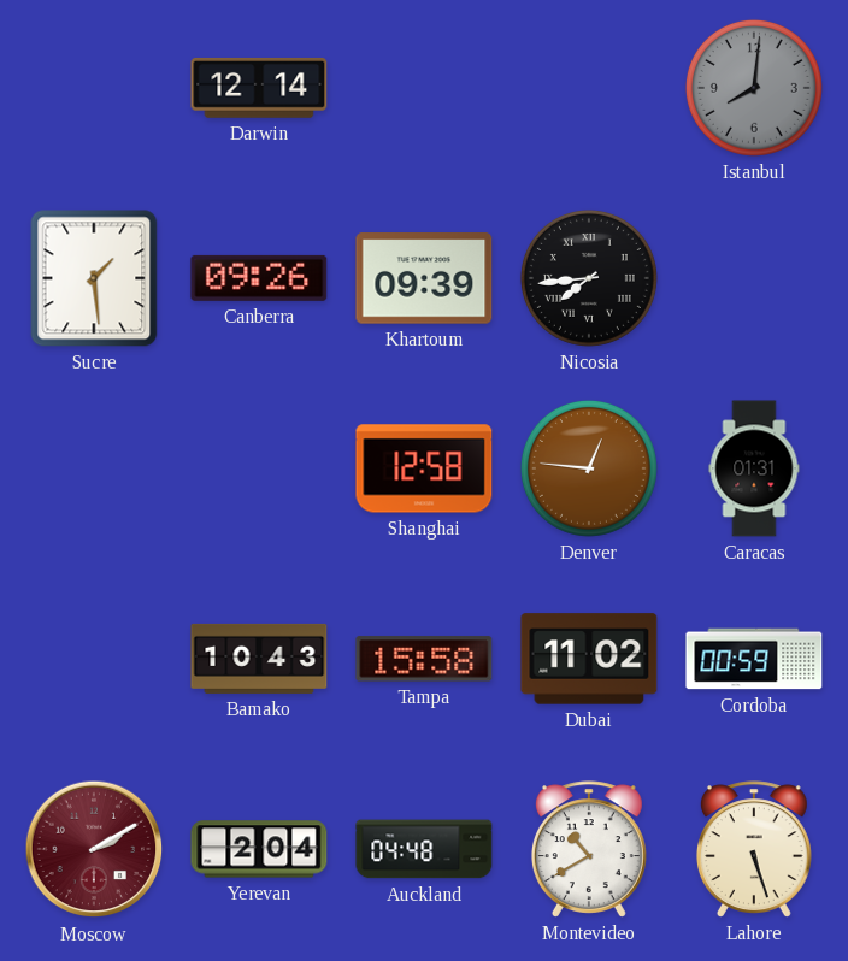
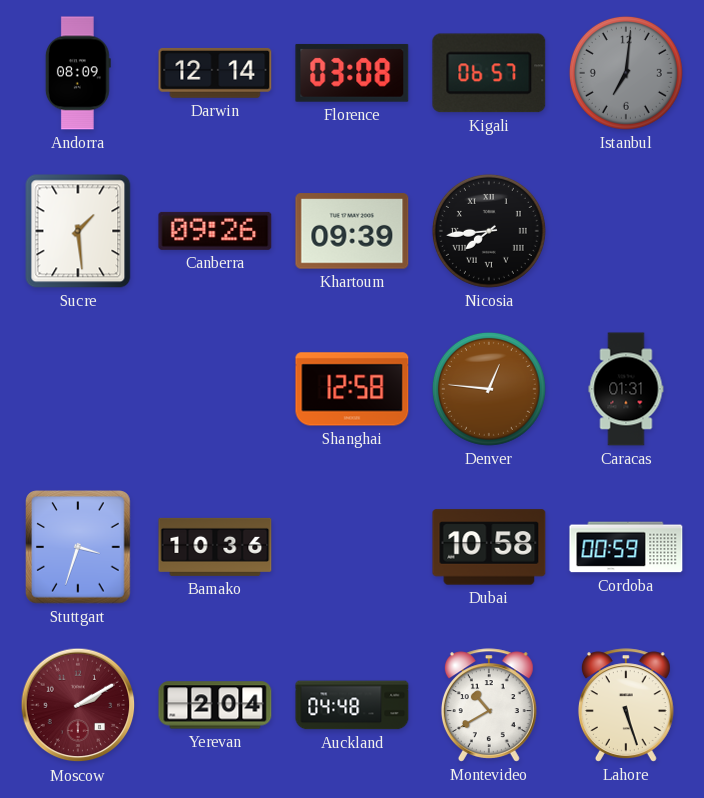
Andorra: none -> 08:09 (78, 73)
Florence: none -> 03:08 (352, 73)
Kigali: none -> 06:57 (489, 73)
Istanbul: 8:01 -> 7:01 (626, 73)
Stuttgart: none -> 3:33 (79, 547)
Bamako: 10:43 -> 10:36 (215, 547)
Tampa: 15:58 -> none (424, 659)
Dubai: 11:02 -> 10:58 (489, 547)
